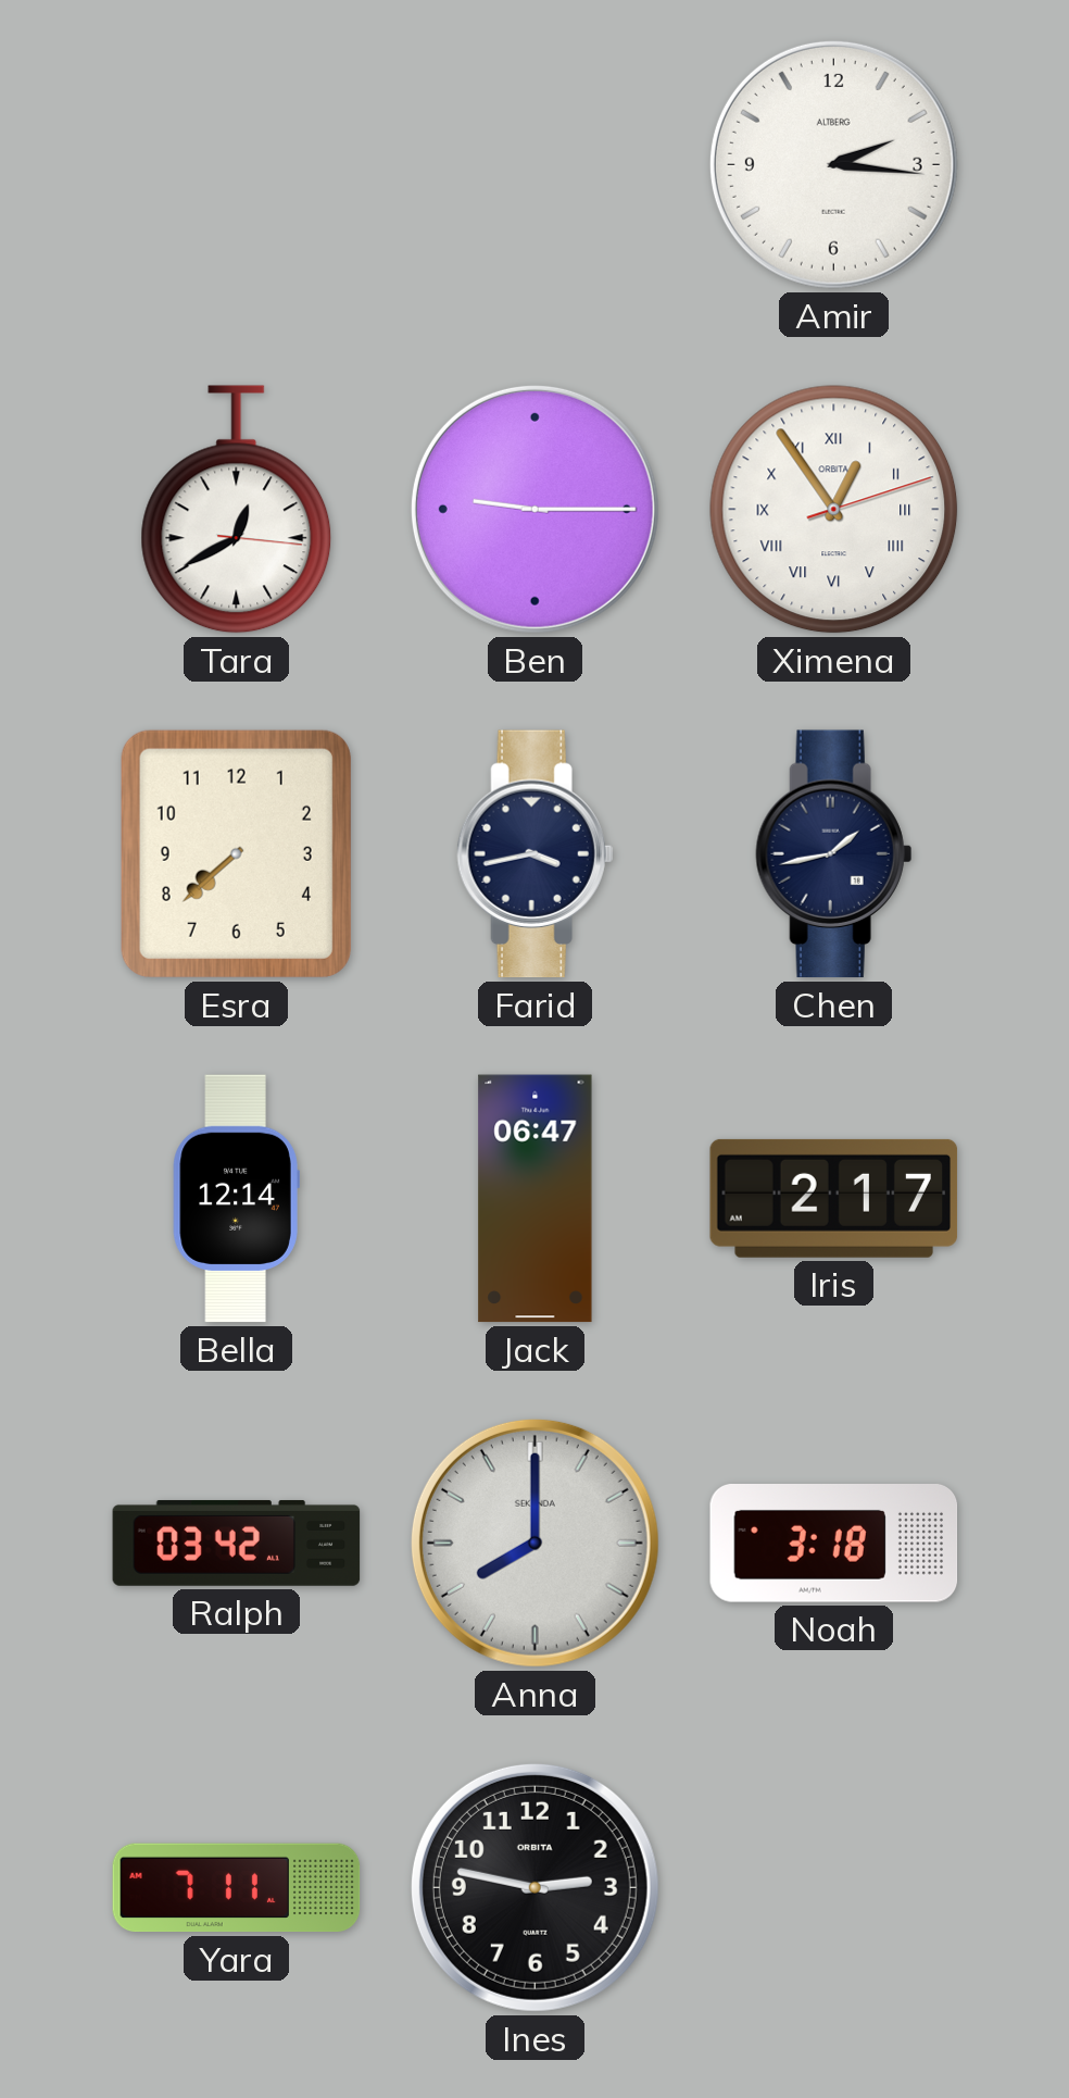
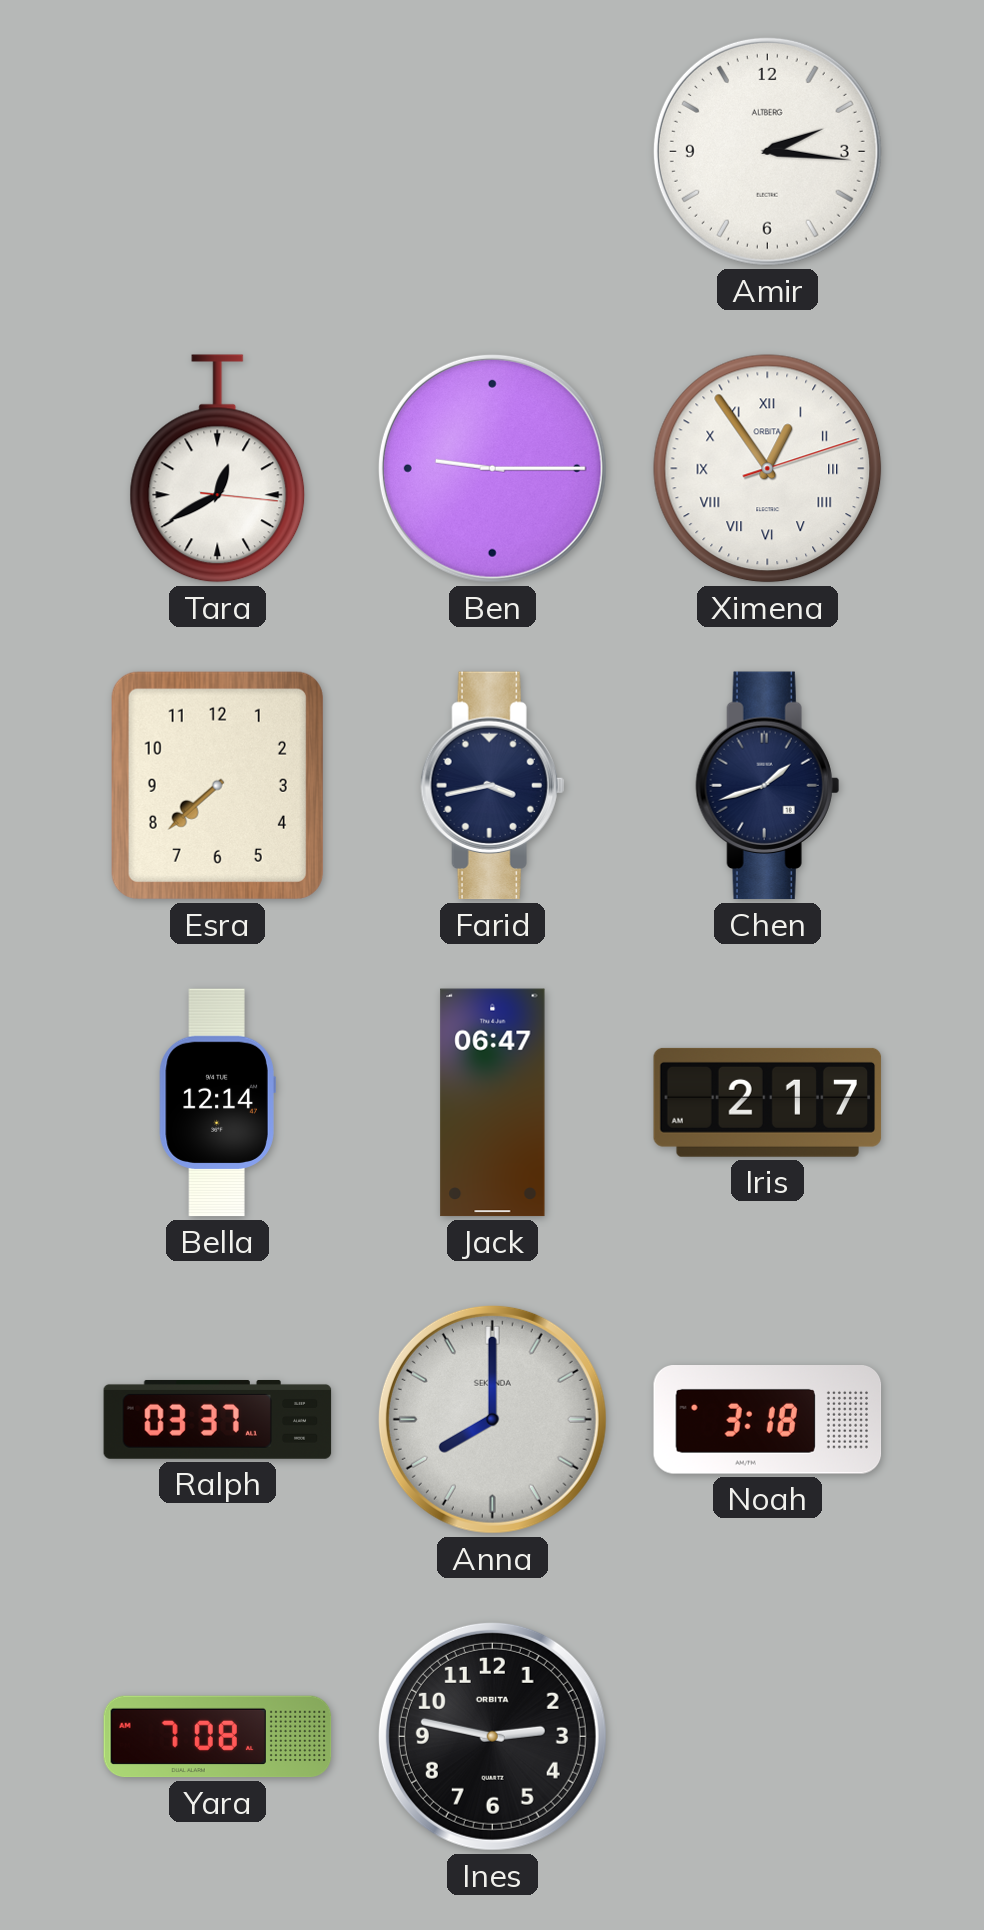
Chen: 1:43 -> 1:42 (767, 786)
Ralph: 03:42 -> 03:37 (218, 1419)
Yara: 7:11 -> 7:08 (218, 1737)
